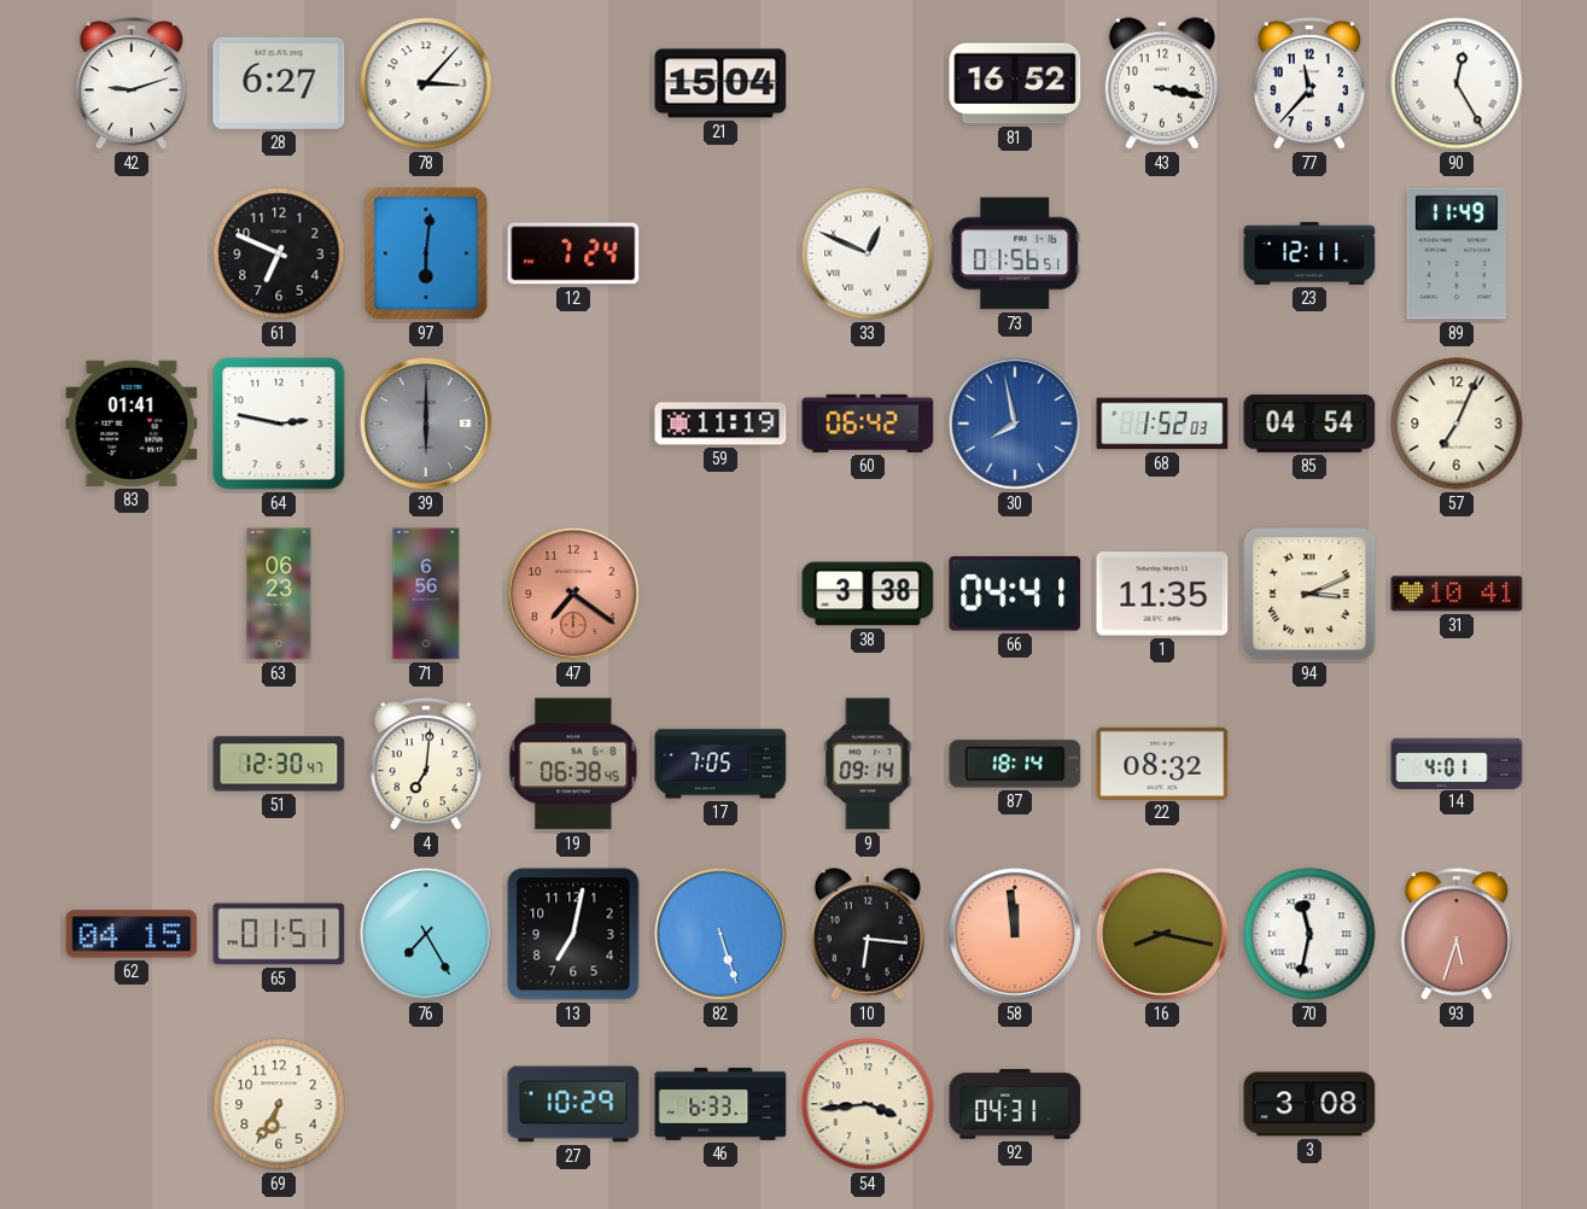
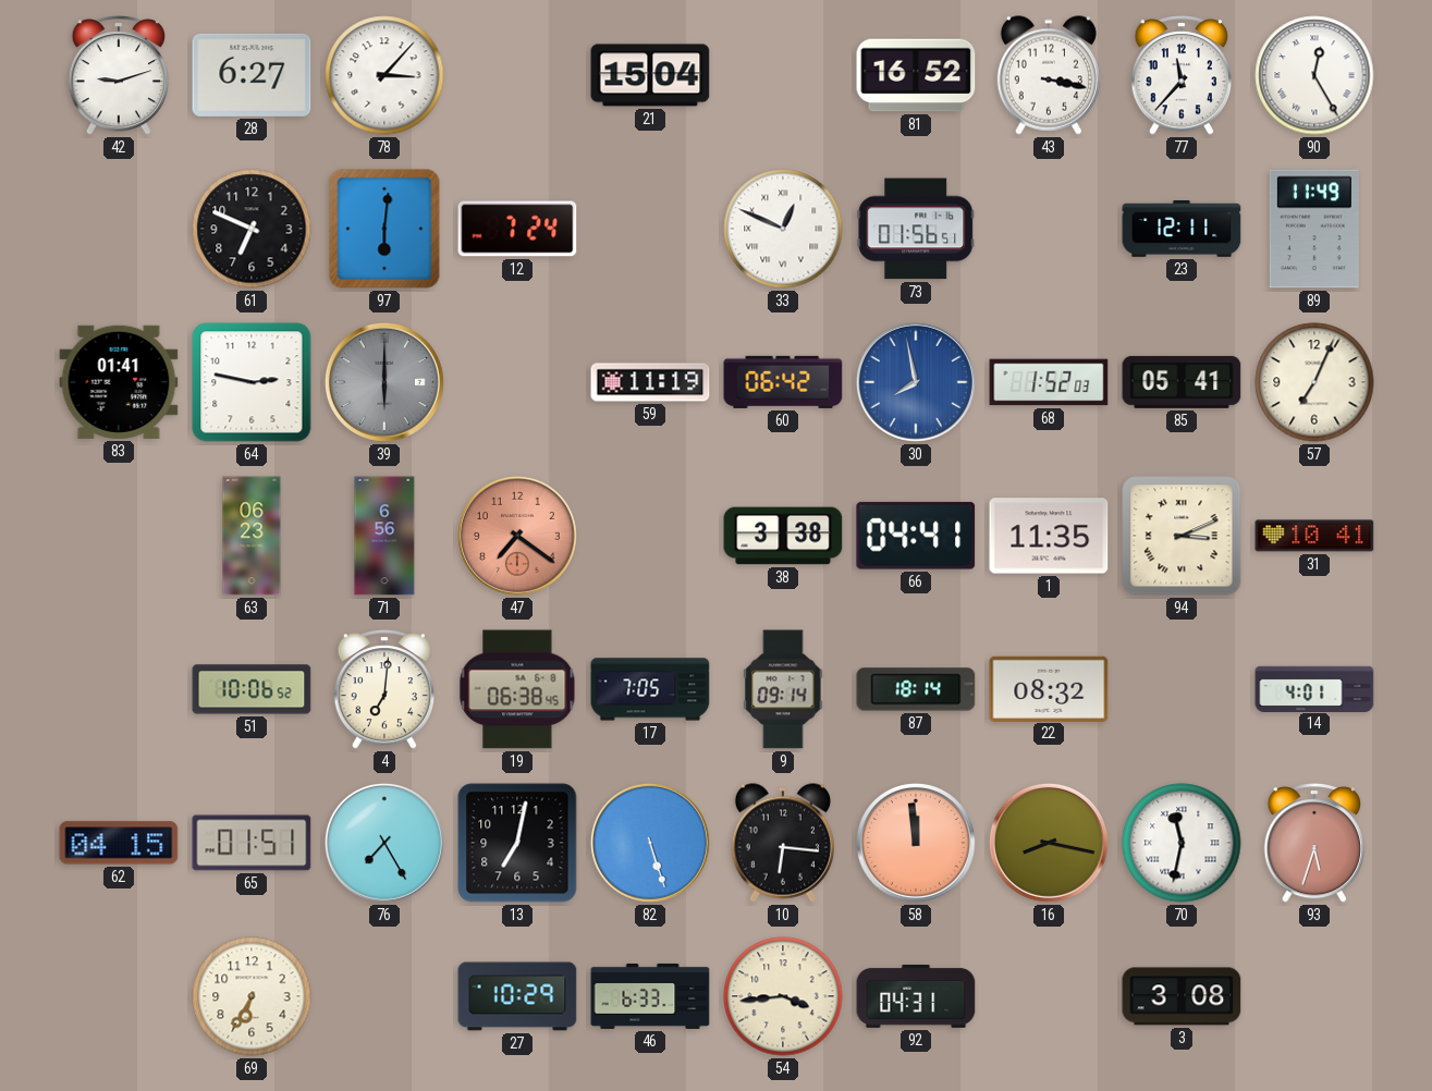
85: 04:54 -> 05:41 (1182, 382)
51: 12:30 -> 10:06 (252, 689)
